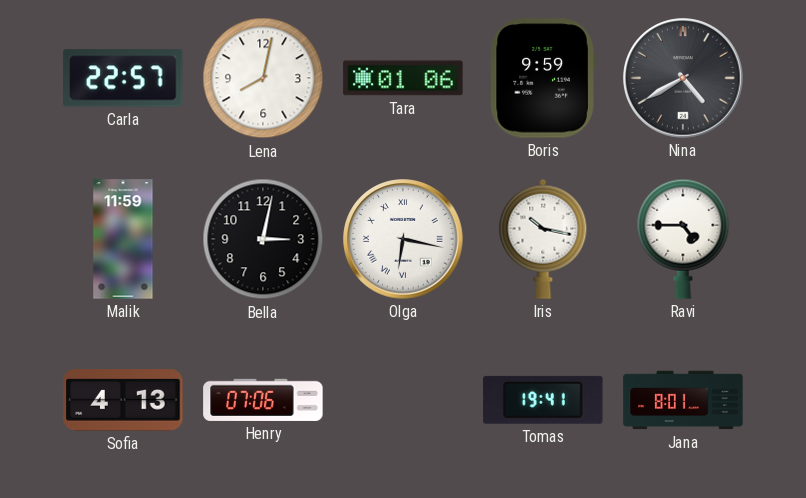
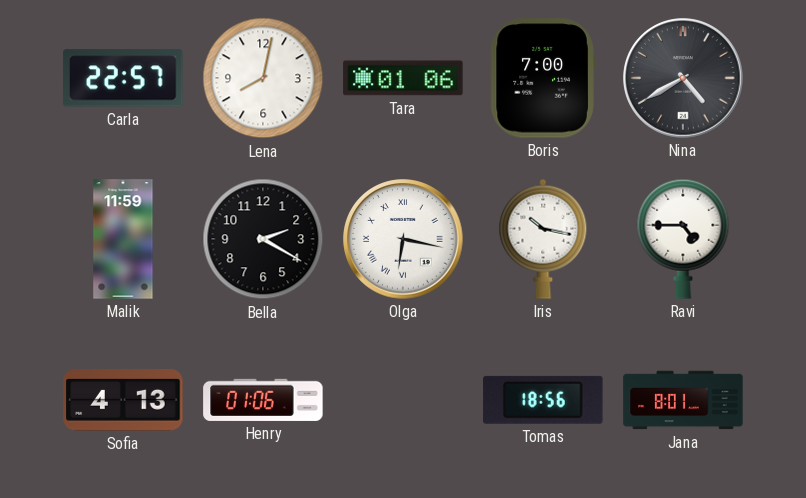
Boris: 9:59 -> 7:00 (543, 78)
Bella: 3:02 -> 2:20 (263, 239)
Henry: 07:06 -> 01:06 (263, 400)
Tomas: 19:41 -> 18:56 (543, 400)
